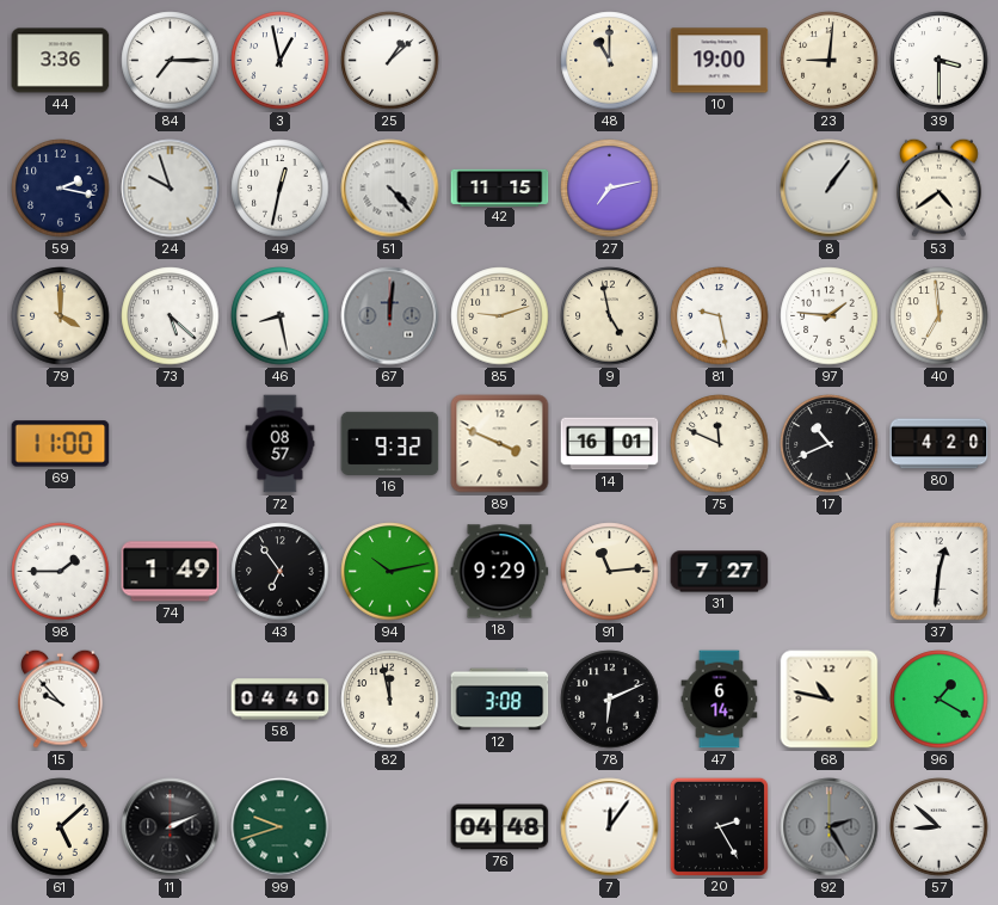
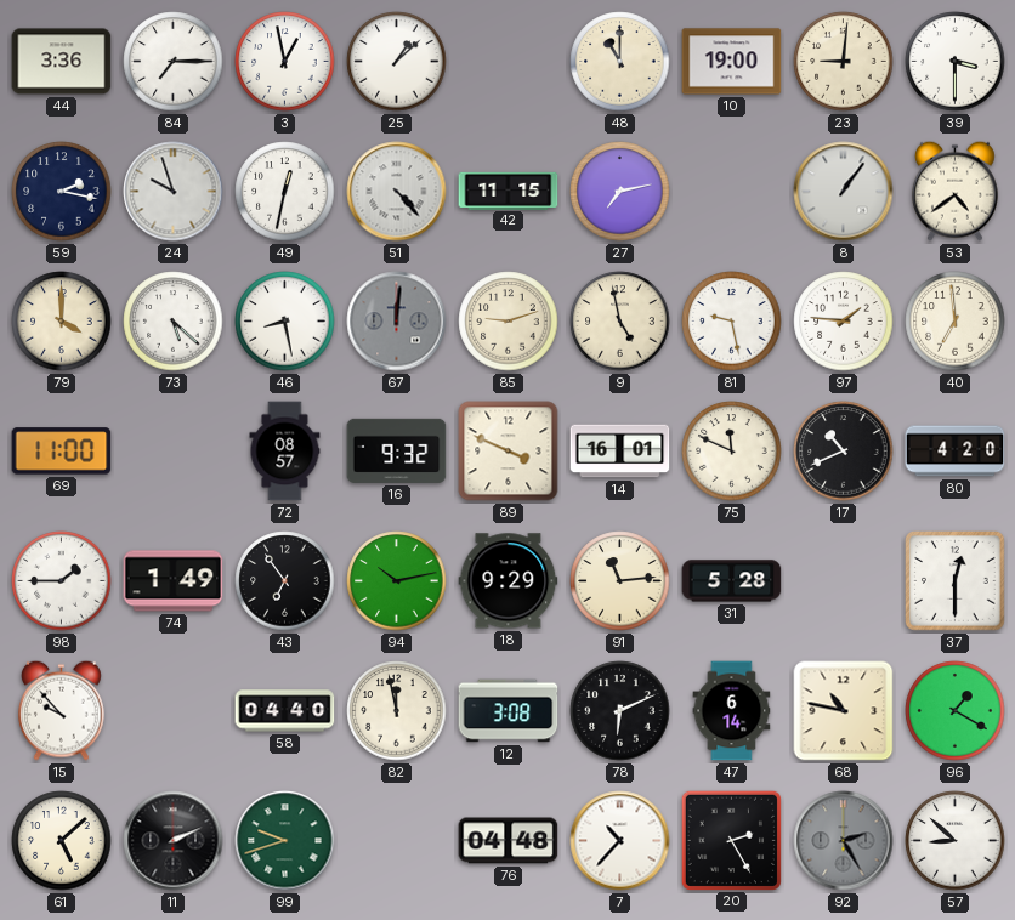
31: 7:27 -> 5:28 (732, 581)
37: 12:31 -> 12:30 (956, 581)
7: 12:06 -> 10:37 (620, 841)
